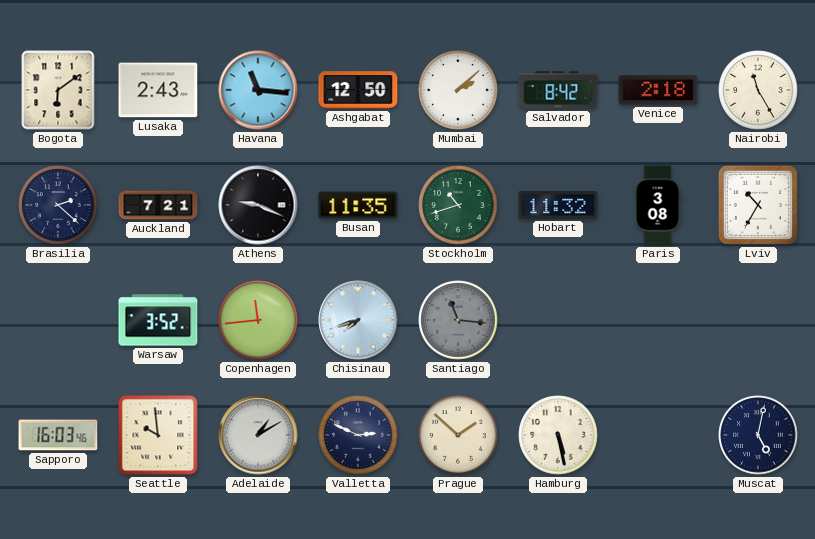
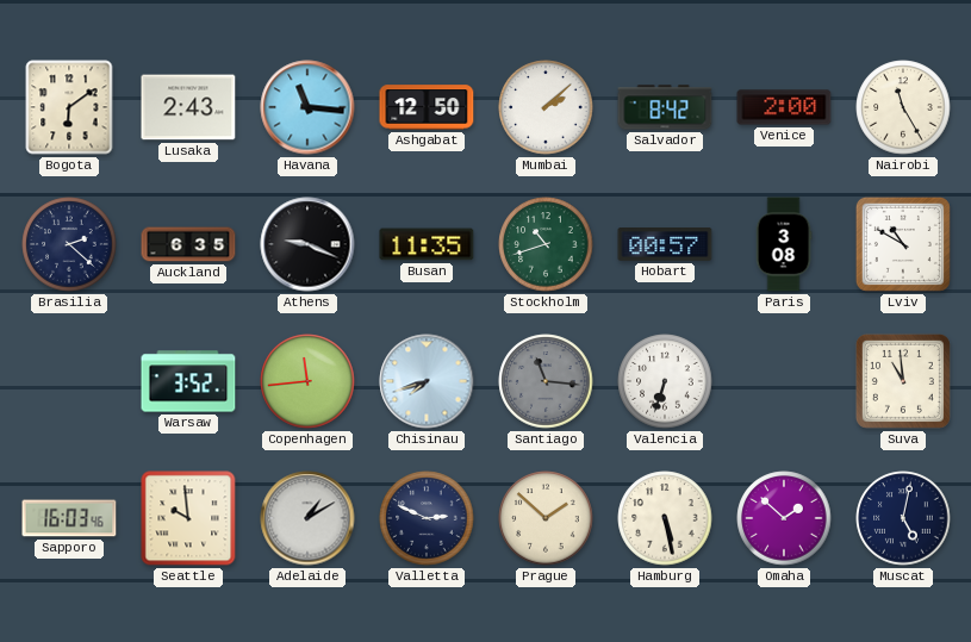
Venice: 2:18 -> 2:00 (784, 107)
Auckland: 7:21 -> 6:35 (188, 244)
Hobart: 11:32 -> 00:57 (665, 245)
Lviv: 10:35 -> 10:50 (903, 244)
Valencia: none -> 6:33 (665, 381)
Suva: none -> 10:59 (903, 381)
Omaha: none -> 1:52 (784, 518)
